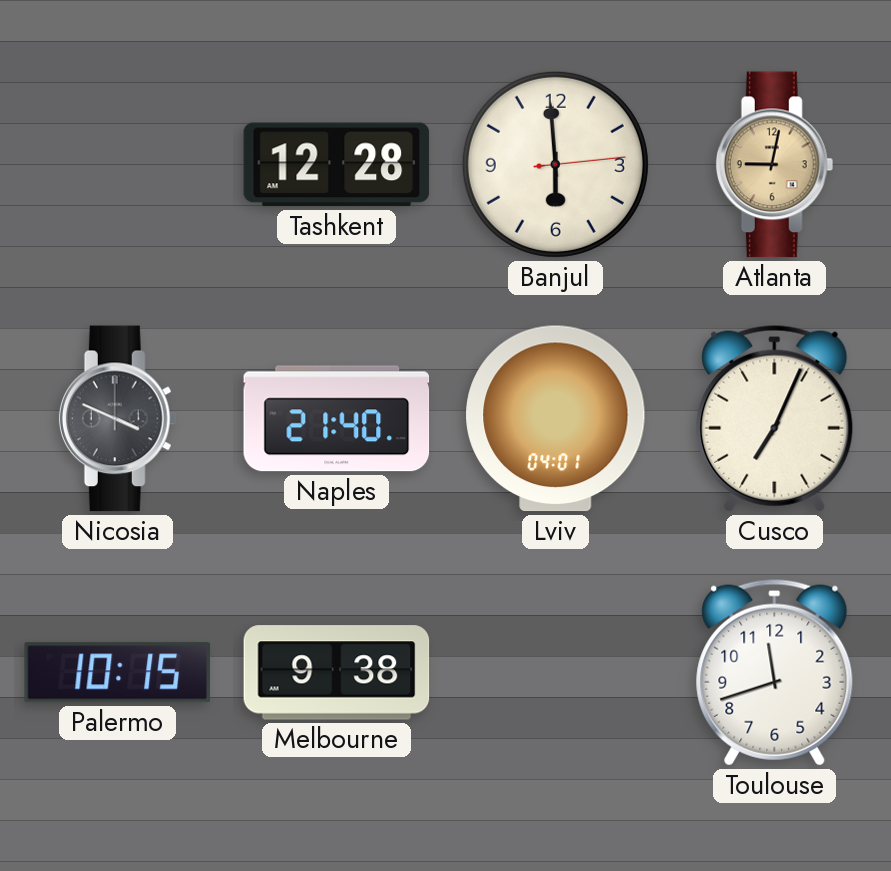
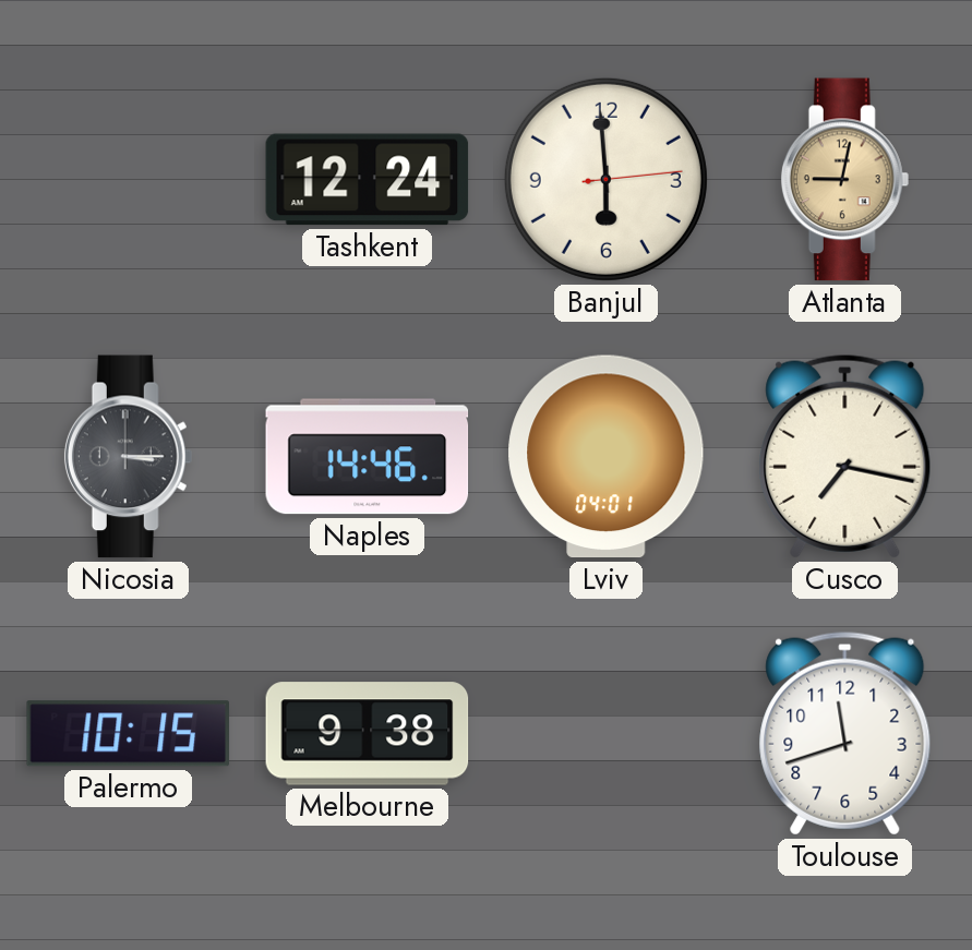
Tashkent: 12:28 -> 12:24 (368, 180)
Nicosia: 3:49 -> 3:15 (129, 457)
Naples: 21:40 -> 14:46 (368, 457)
Cusco: 7:04 -> 7:17 (845, 456)
